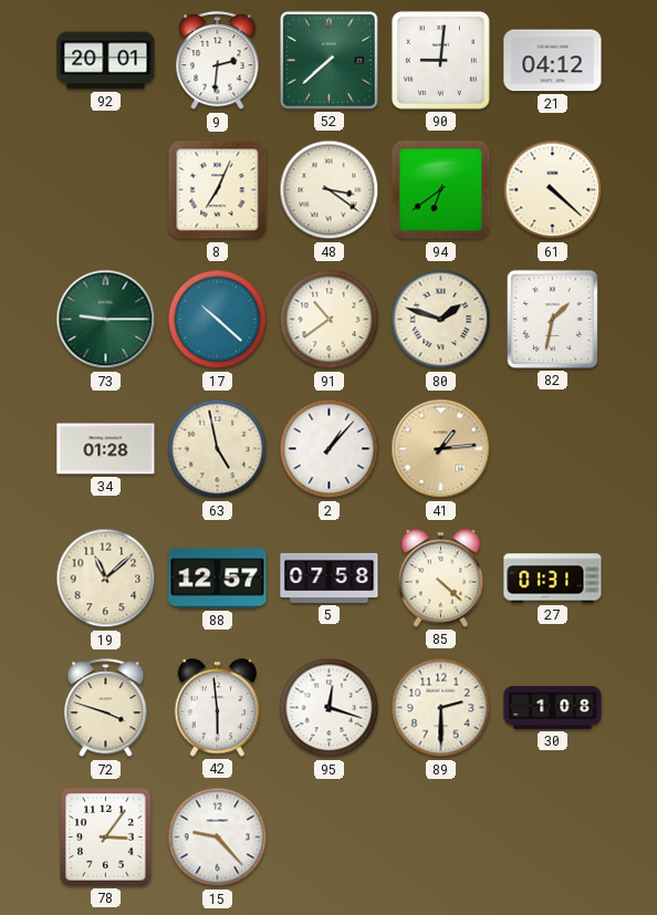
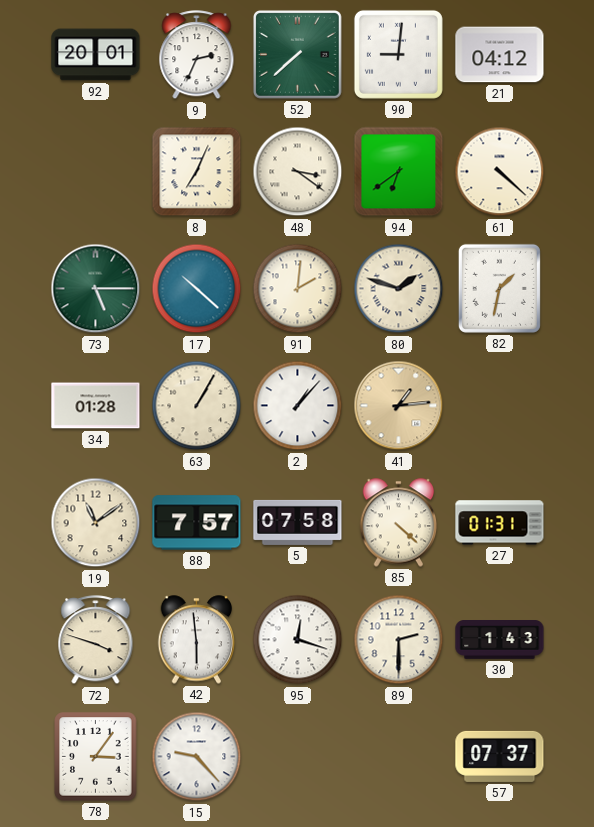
9: 2:31 -> 2:34 (197, 55)
73: 9:15 -> 5:15 (96, 289)
91: 10:39 -> 2:01 (298, 289)
63: 4:58 -> 1:05 (197, 406)
19: 11:08 -> 11:09 (96, 523)
88: 12:57 -> 7:57 (197, 523)
30: 1:08 -> 1:43 (500, 640)
57: none -> 07:37 (500, 756)
